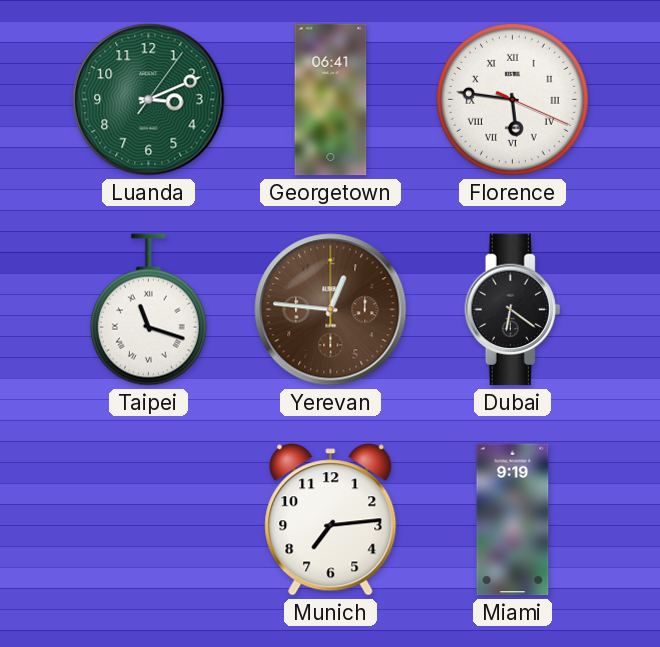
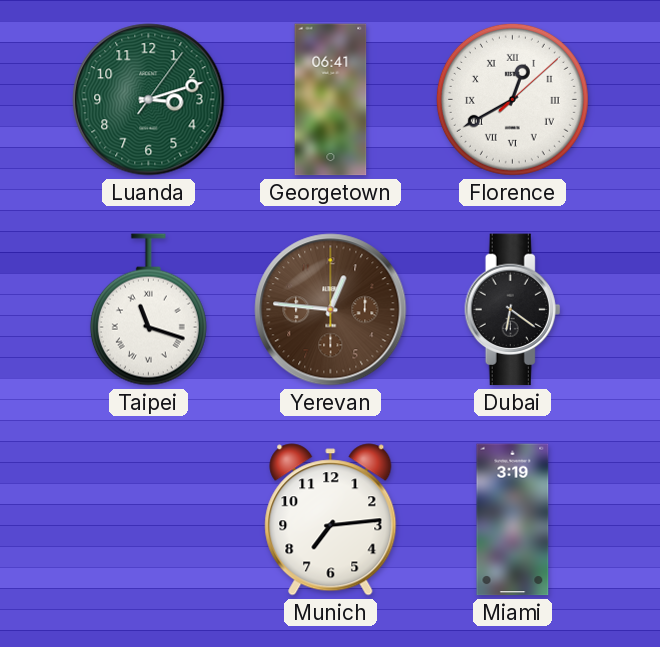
Luanda: 3:11 -> 3:12 (149, 100)
Florence: 5:46 -> 12:40 (512, 99)
Miami: 9:19 -> 3:19 (513, 520)
